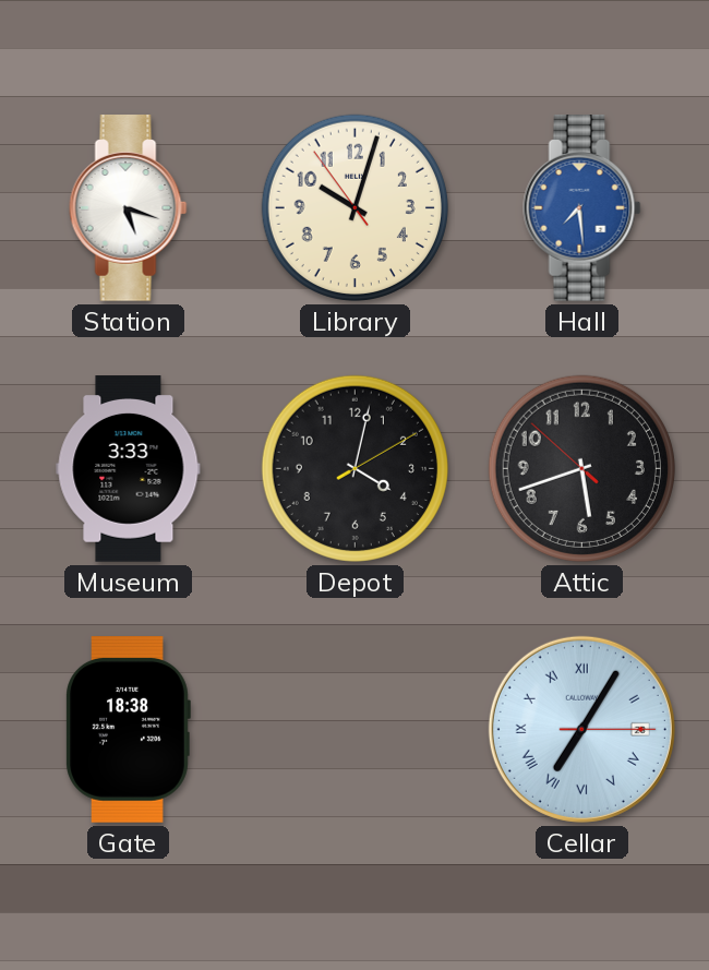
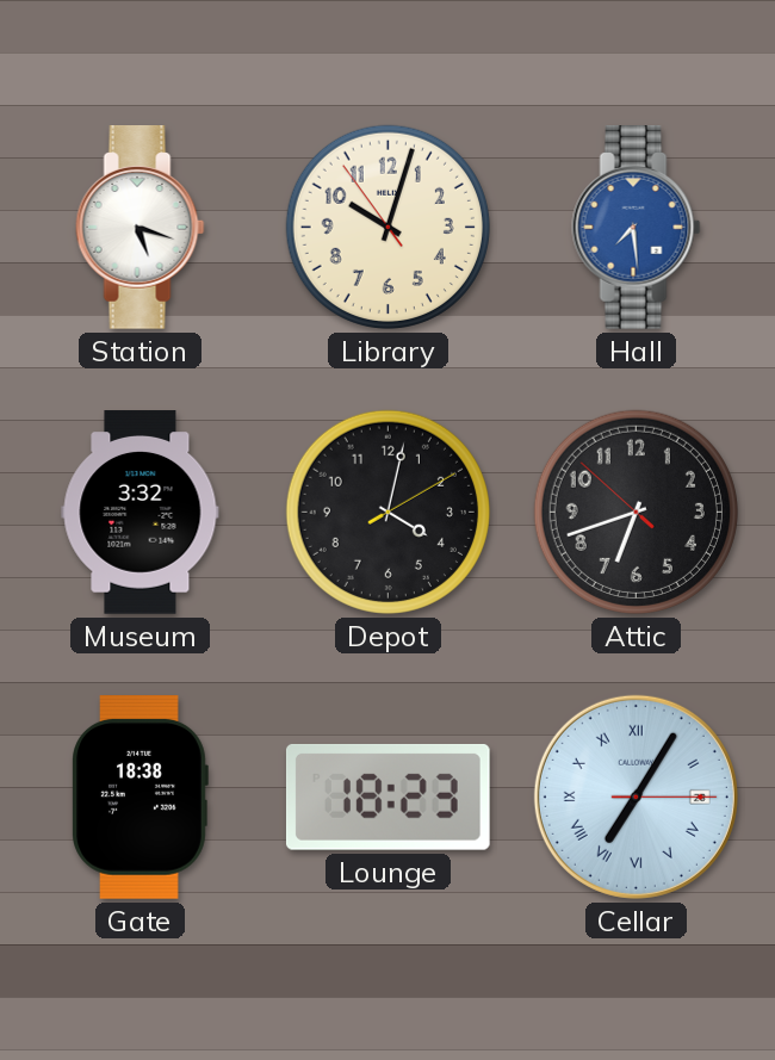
Museum: 3:33 -> 3:32 (141, 513)
Attic: 5:41 -> 6:41 (635, 512)
Lounge: none -> 18:23 (387, 798)
